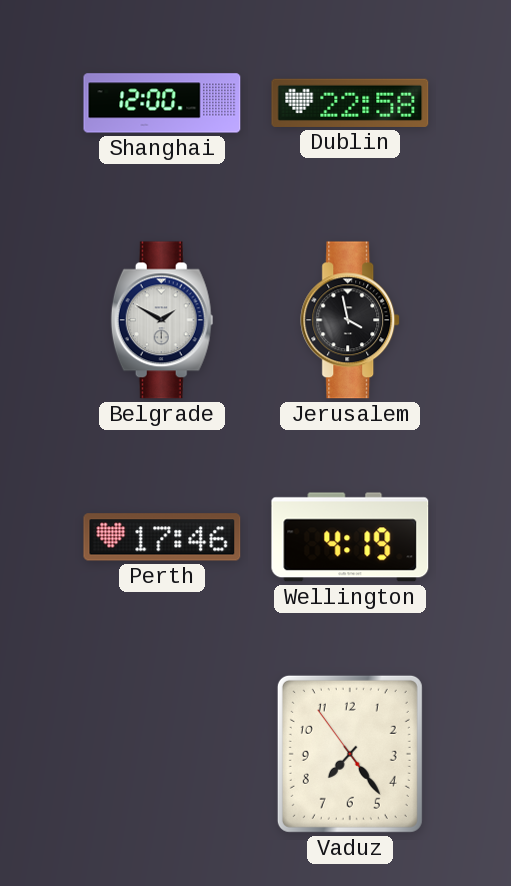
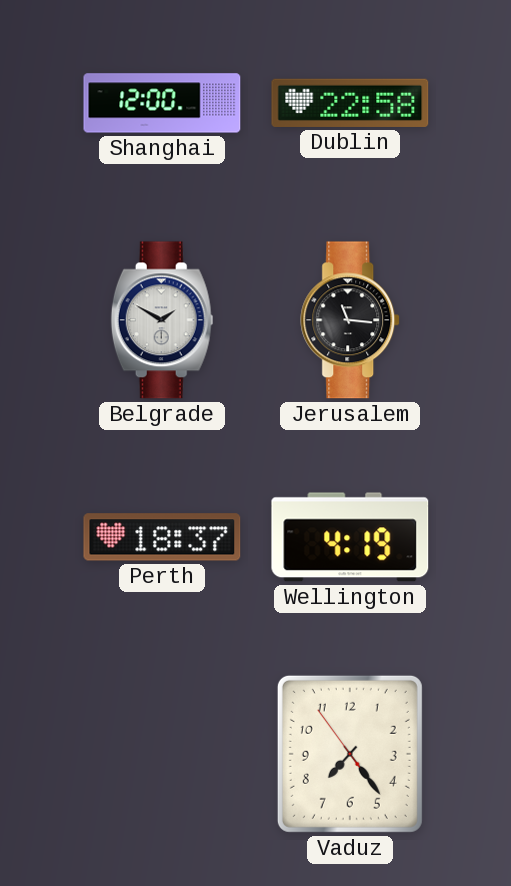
Jerusalem: 3:58 -> 11:16 (351, 320)
Perth: 17:46 -> 18:37 (162, 537)
